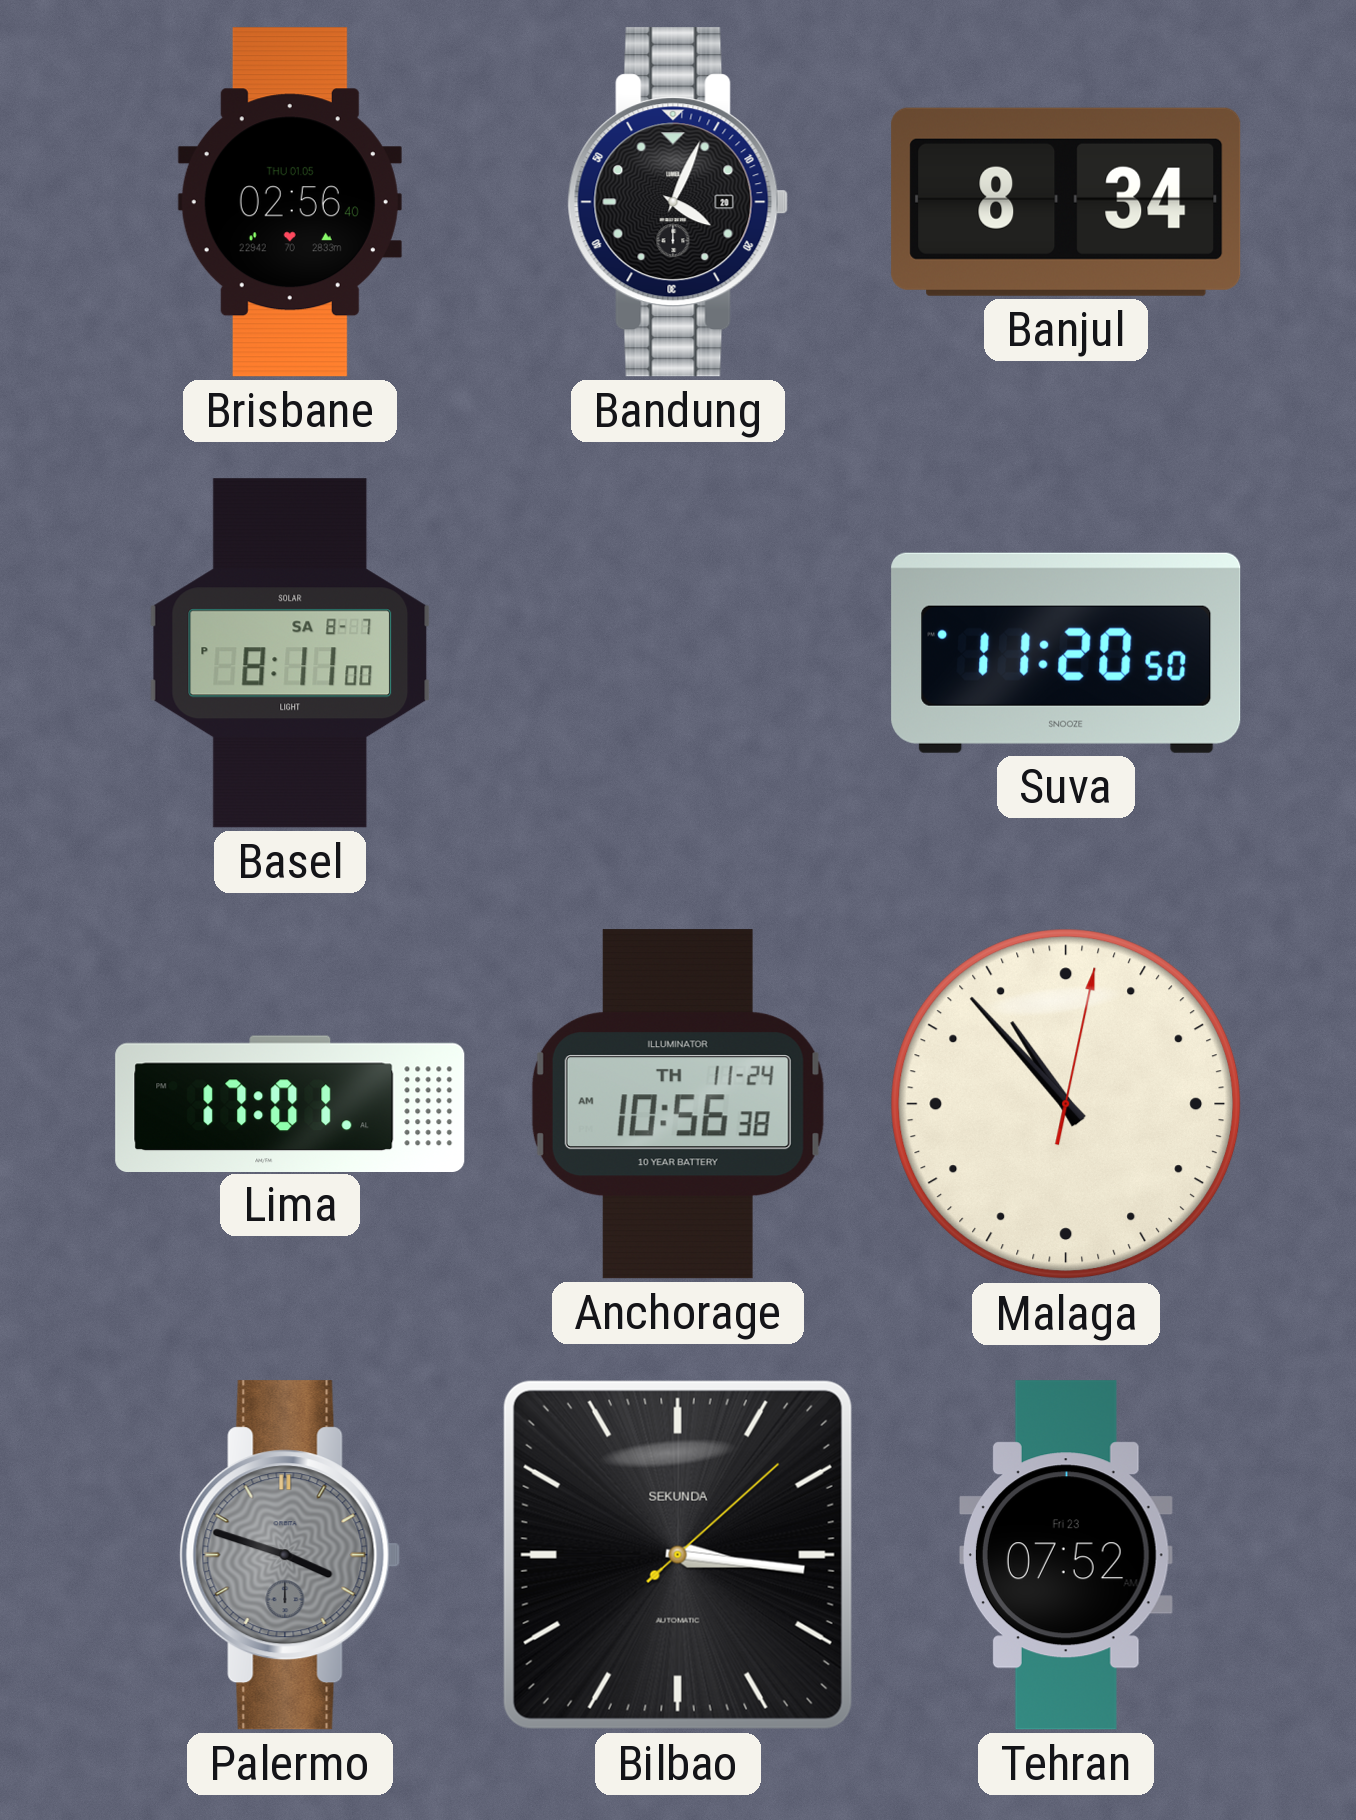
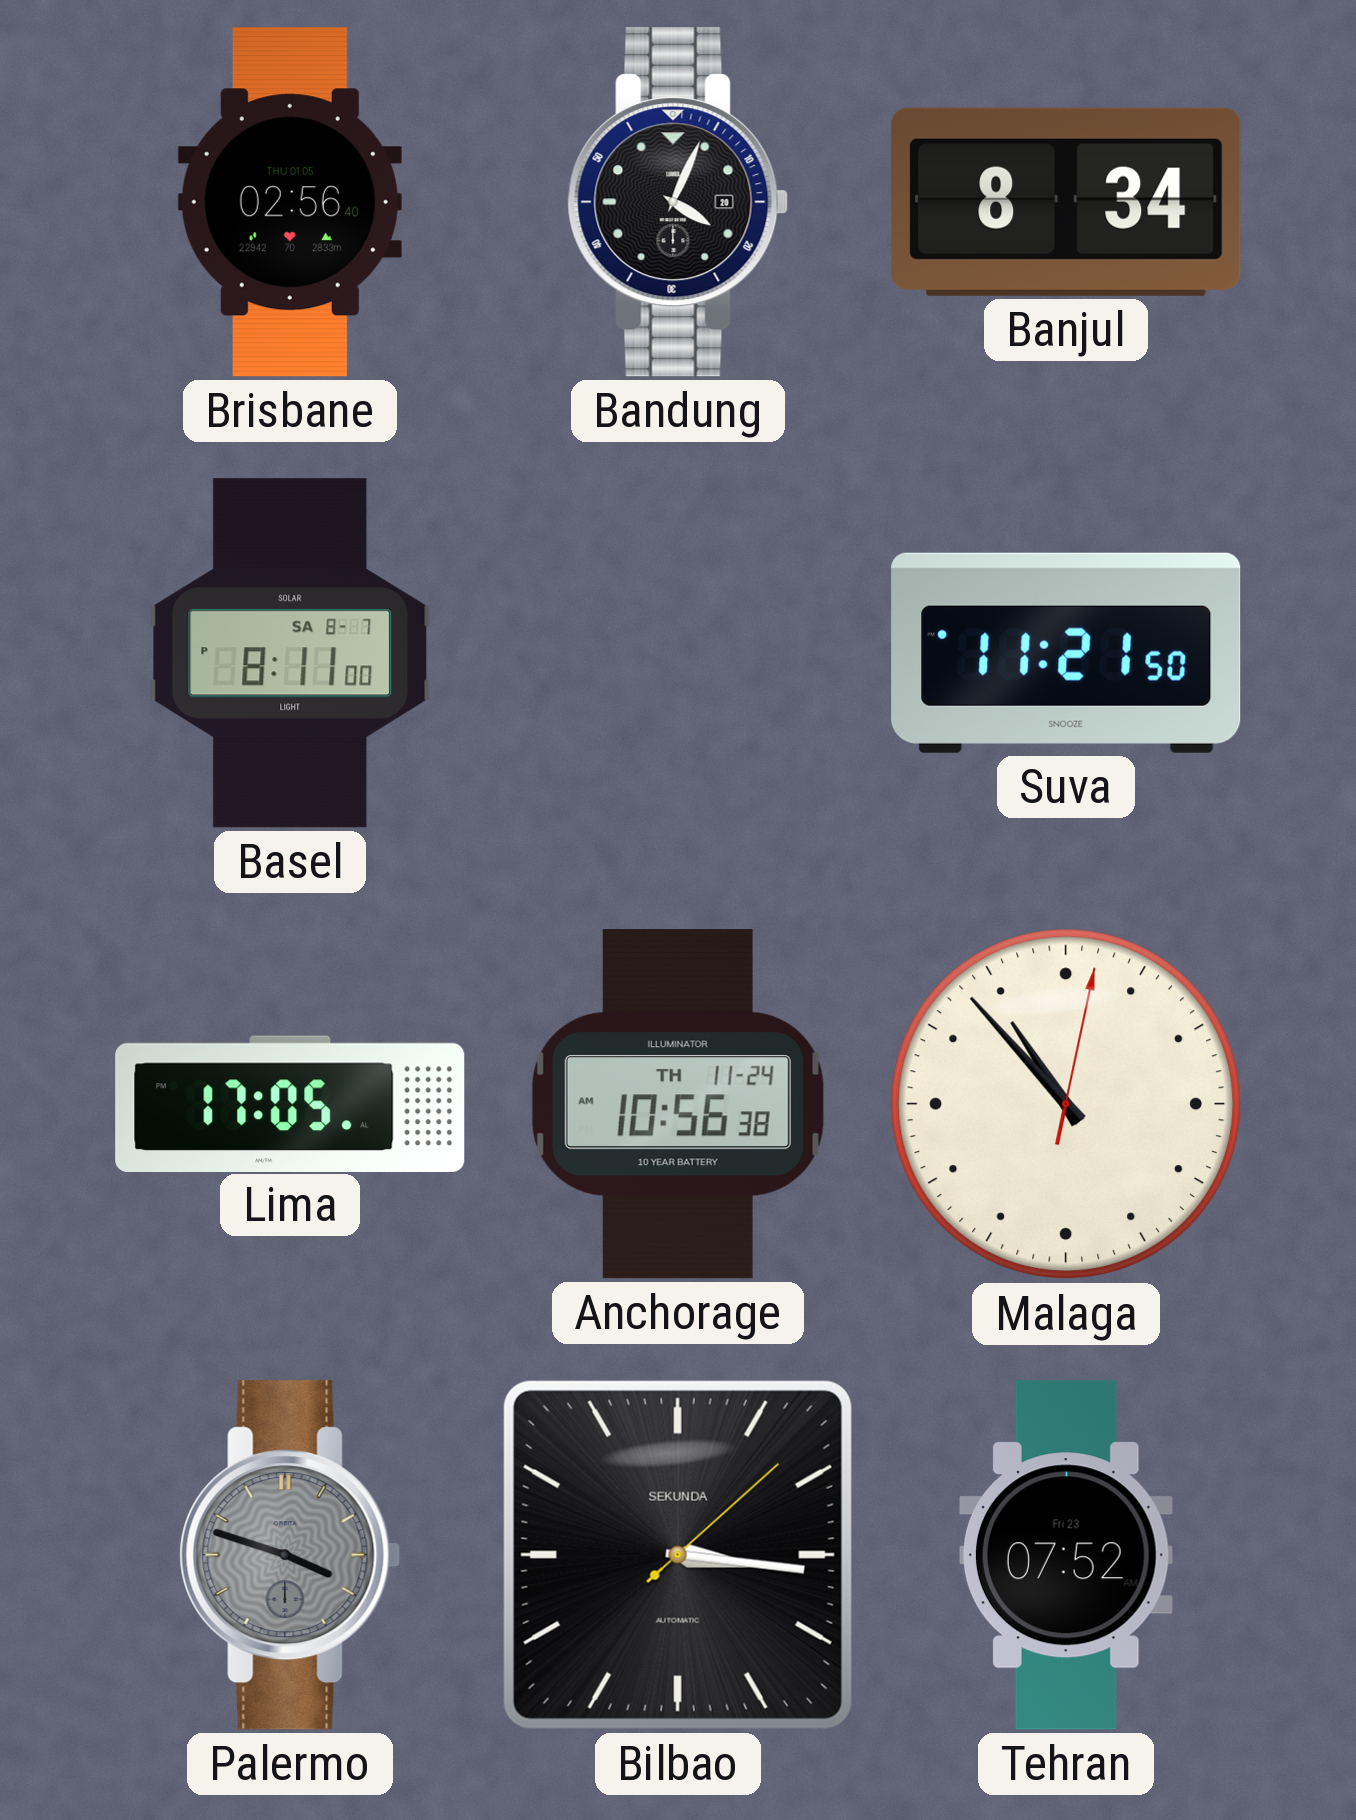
Suva: 11:20 -> 11:21 (1066, 653)
Lima: 17:01 -> 17:05 (290, 1103)
